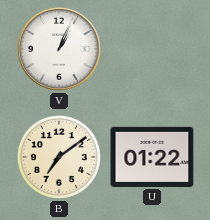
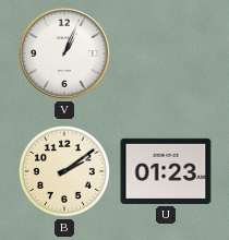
B: 7:09 -> 2:09 (64, 171)
U: 01:22 -> 01:23 (166, 171)
